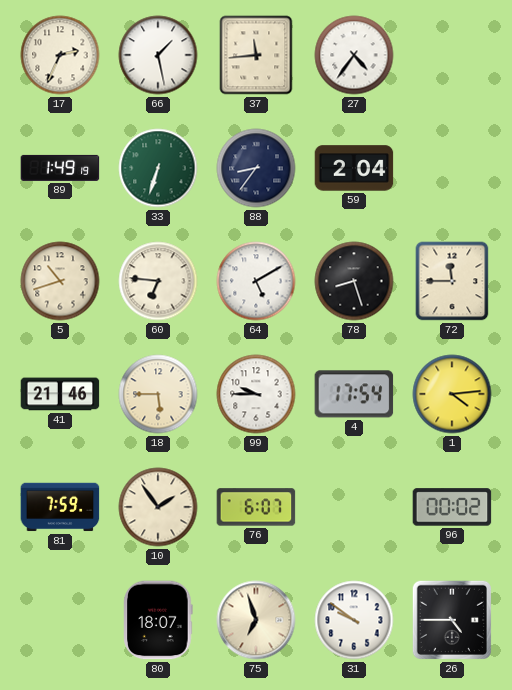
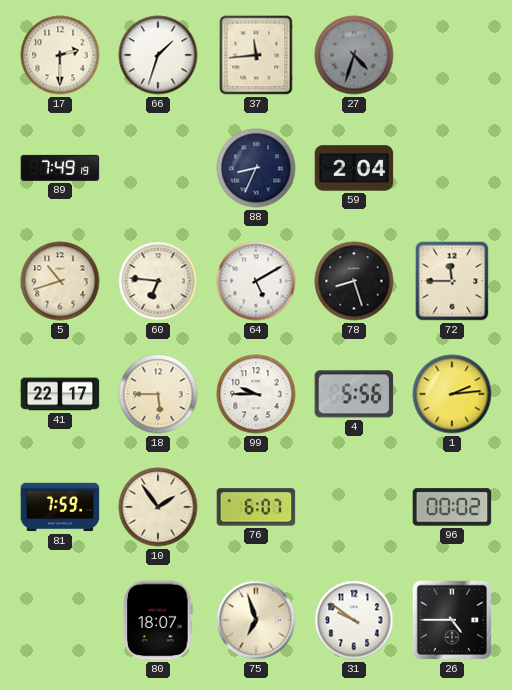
17: 2:34 -> 2:30 (60, 55)
66: 1:28 -> 1:33 (158, 55)
27: 4:36 -> 4:33 (354, 55)
27 dial: white -> grey (354, 55)
89: 1:49 -> 7:49 (60, 168)
33: 6:33 -> none (158, 168)
88: 8:36 -> 8:34 (256, 168)
41: 21:46 -> 22:17 (60, 394)
4: 17:54 -> 5:56 (354, 394)
1: 4:14 -> 2:14 (452, 394)
